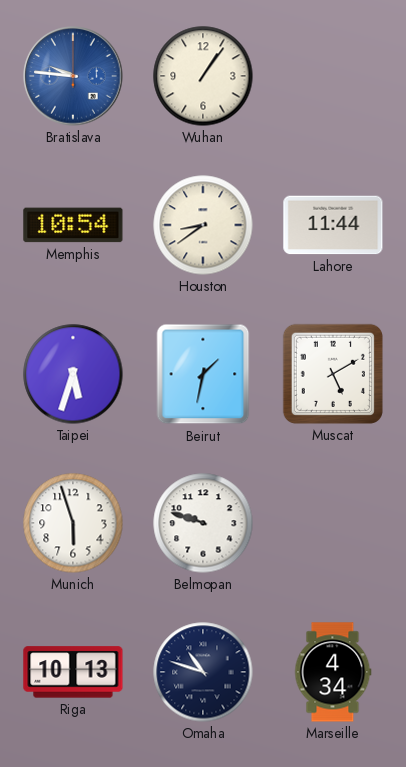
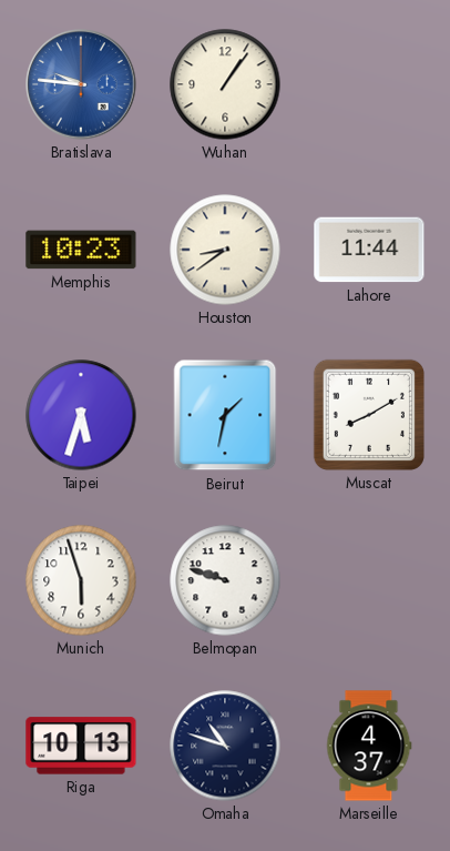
Memphis: 10:54 -> 10:23 (81, 250)
Muscat: 5:10 -> 8:10 (369, 415)
Marseille: 4:34 -> 4:37 (369, 746)
